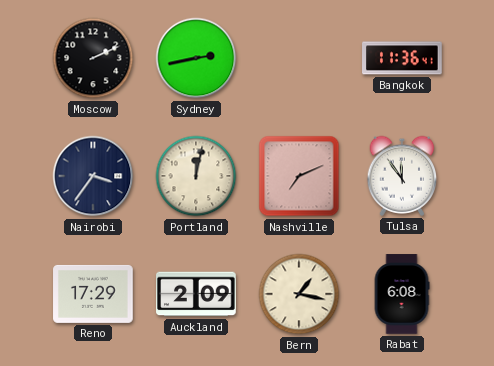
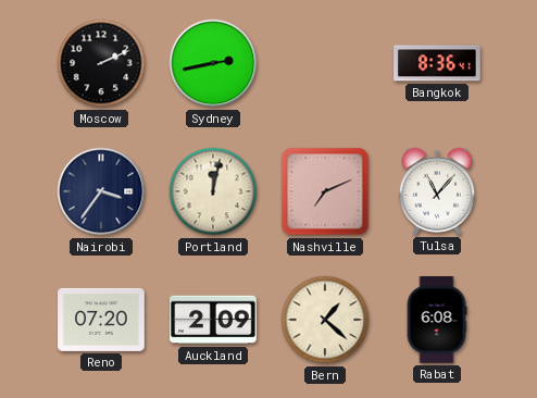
Bangkok: 11:36 -> 8:36 (437, 63)
Tulsa: 11:54 -> 11:07 (437, 191)
Reno: 17:29 -> 07:20 (101, 320)
Bern: 1:17 -> 1:22 (325, 320)
